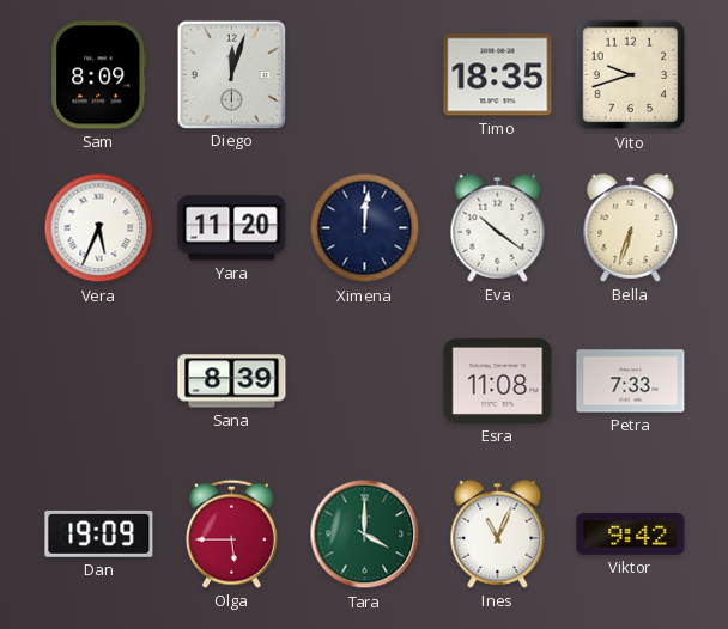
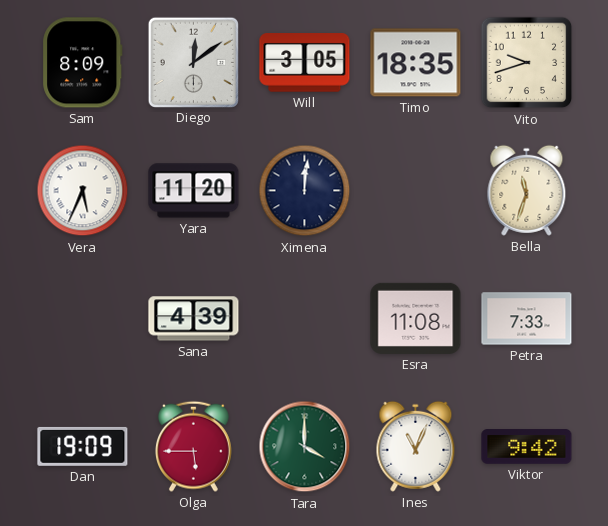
Diego: 12:03 -> 12:09 (193, 62)
Will: none -> 3:05 (305, 63)
Eva: 10:21 -> none (498, 227)
Bella: 6:33 -> 11:33 (527, 190)
Sana: 8:39 -> 4:39 (194, 319)
